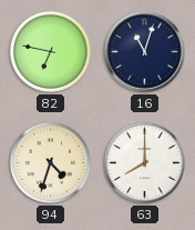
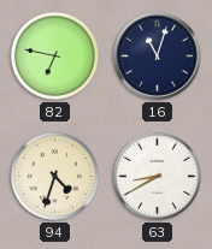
63: 8:00 -> 8:40 (157, 176)
